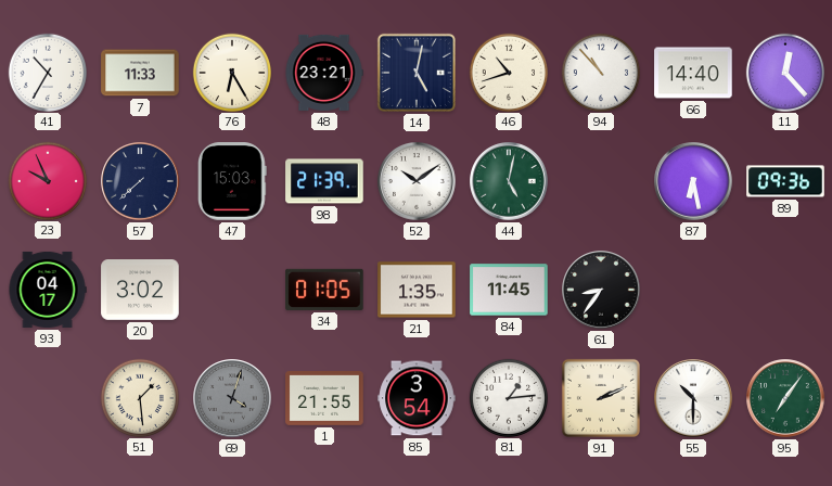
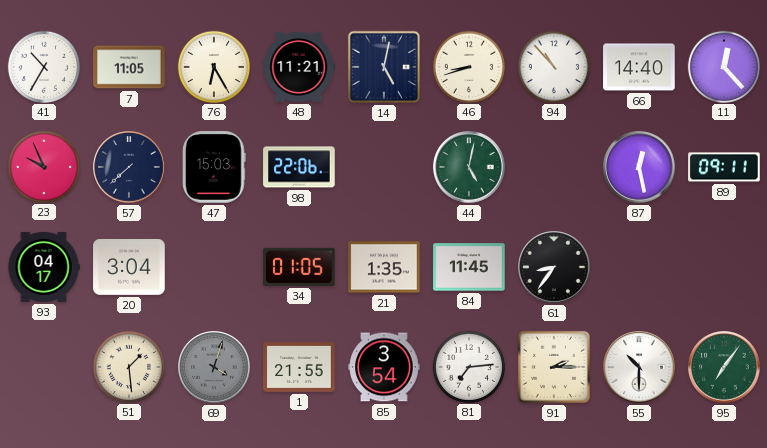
7: 11:33 -> 11:05 (129, 67)
48: 23:21 -> 11:21 (299, 67)
46: 10:42 -> 8:42 (468, 66)
98: 21:39 -> 22:06 (299, 167)
52: 10:09 -> none (417, 181)
87: 6:28 -> 12:28 (639, 167)
89: 09:36 -> 09:11 (724, 167)
20: 3:02 -> 3:04 (129, 268)
81: 1:14 -> 7:14 (468, 366)
91: 2:11 -> 2:15 (554, 367)
